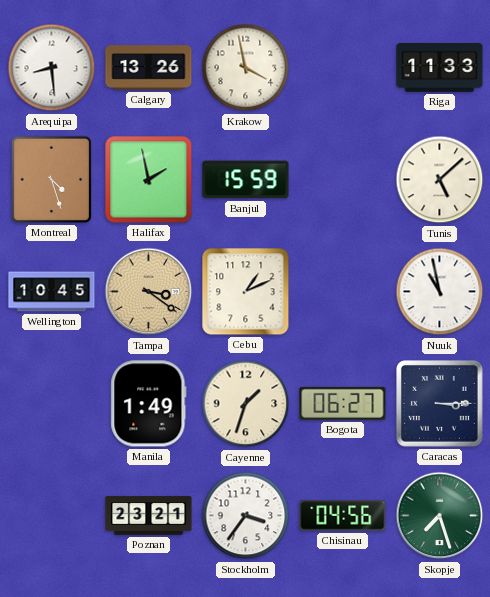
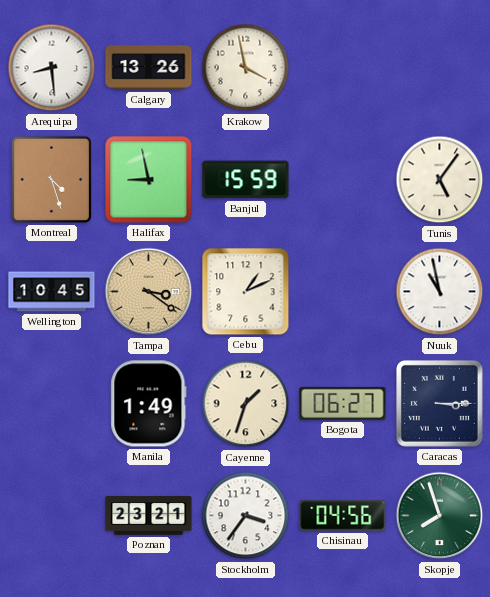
Riga: 11:33 -> none (440, 68)
Halifax: 1:58 -> 8:58 (149, 180)
Tunis: 5:08 -> 5:06 (440, 180)
Skopje: 7:27 -> 7:57 (440, 516)
